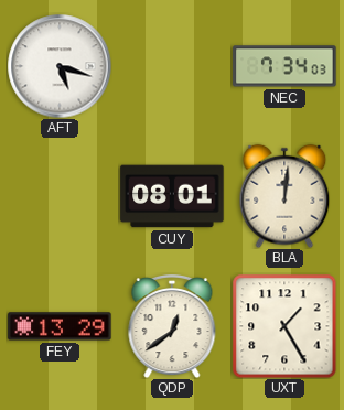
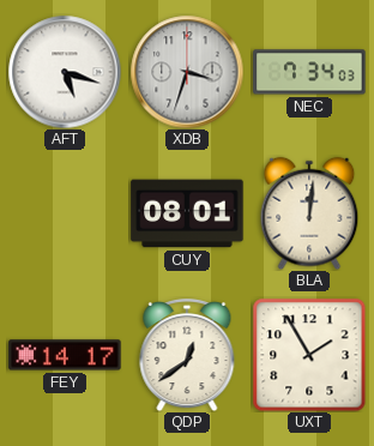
XDB: none -> 3:33 (187, 72)
FEY: 13:29 -> 14:17 (65, 355)
UXT: 1:25 -> 1:55 (309, 355)
